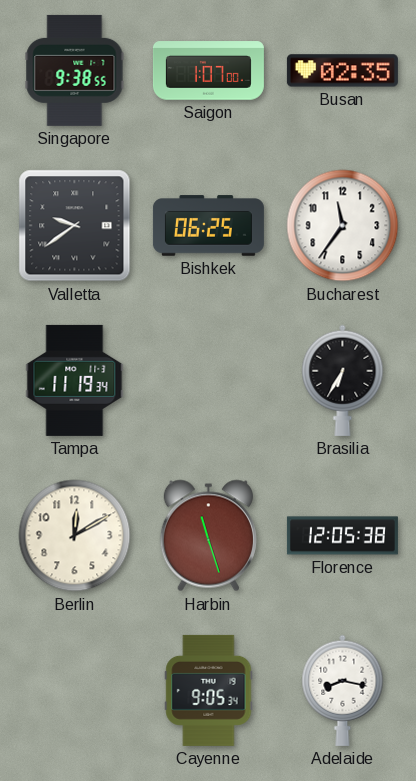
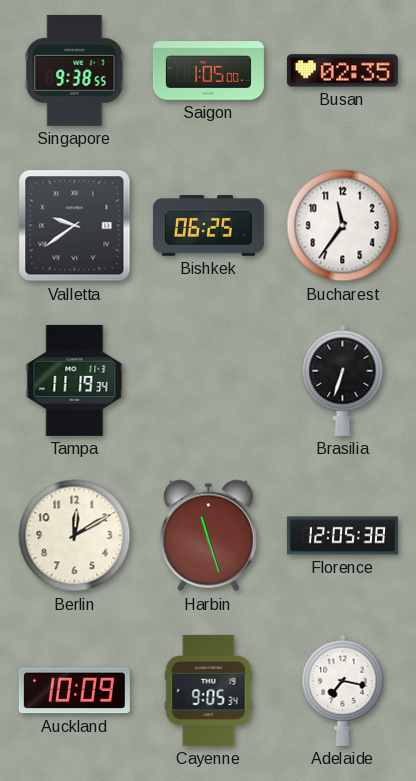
Saigon: 1:07 -> 1:05 (208, 71)
Brasilia: 6:35 -> 6:33 (343, 380)
Auckland: none -> 10:09 (74, 691)
Adelaide: 8:17 -> 7:17 (343, 690)
